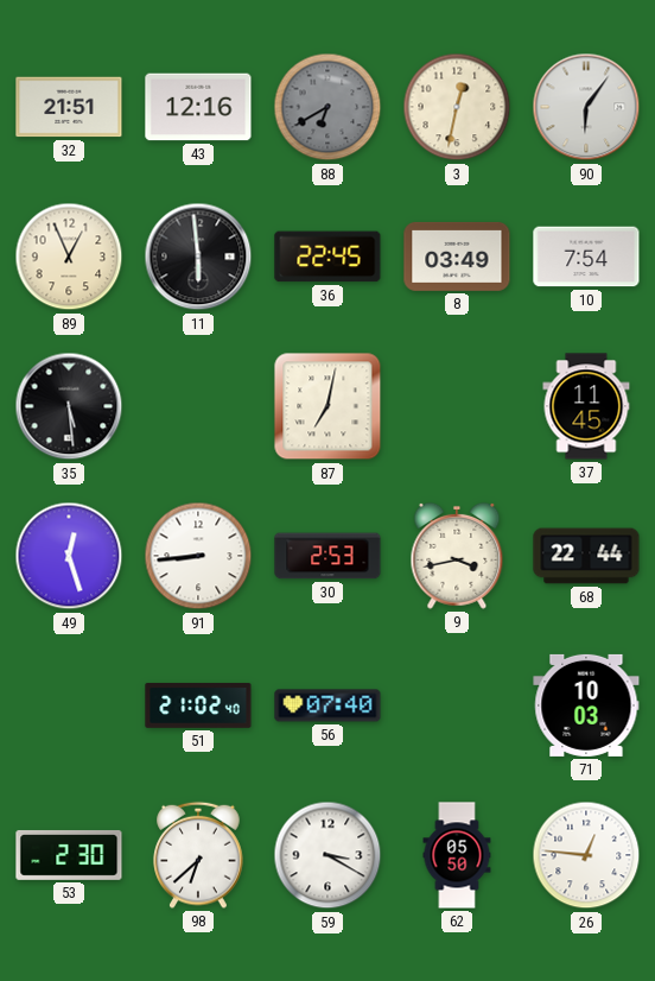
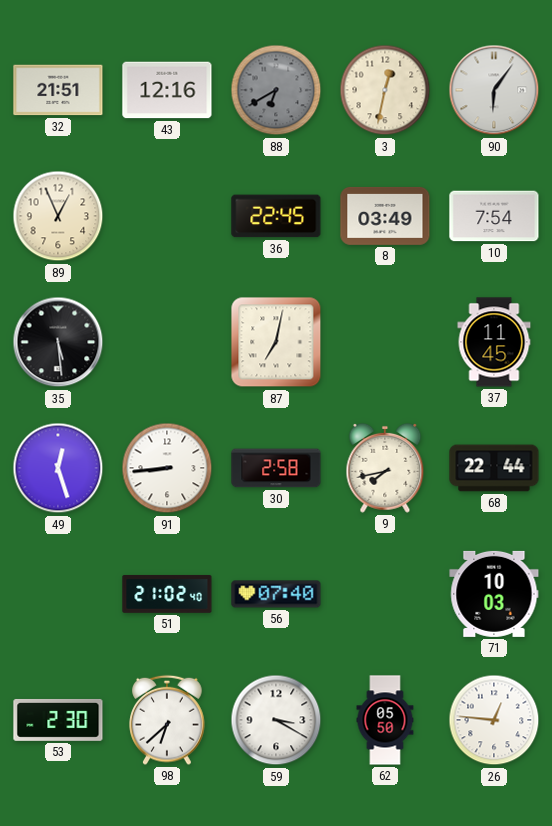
11: 5:59 -> none (198, 257)
30: 2:53 -> 2:58 (276, 468)
9: 3:43 -> 7:43 (385, 468)
